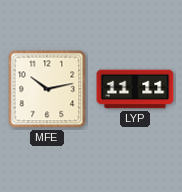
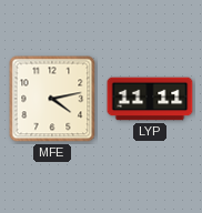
MFE: 10:13 -> 4:13 (52, 99)
